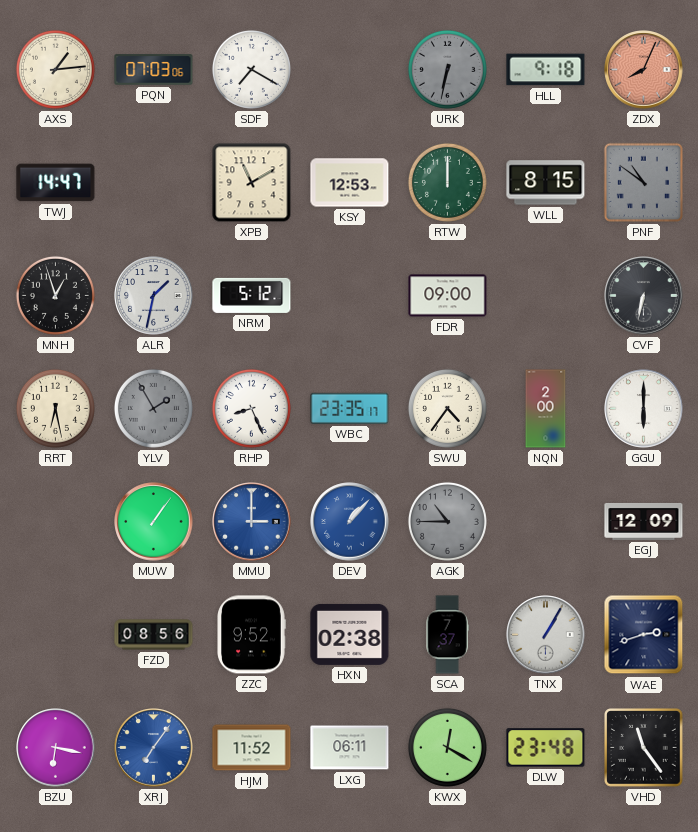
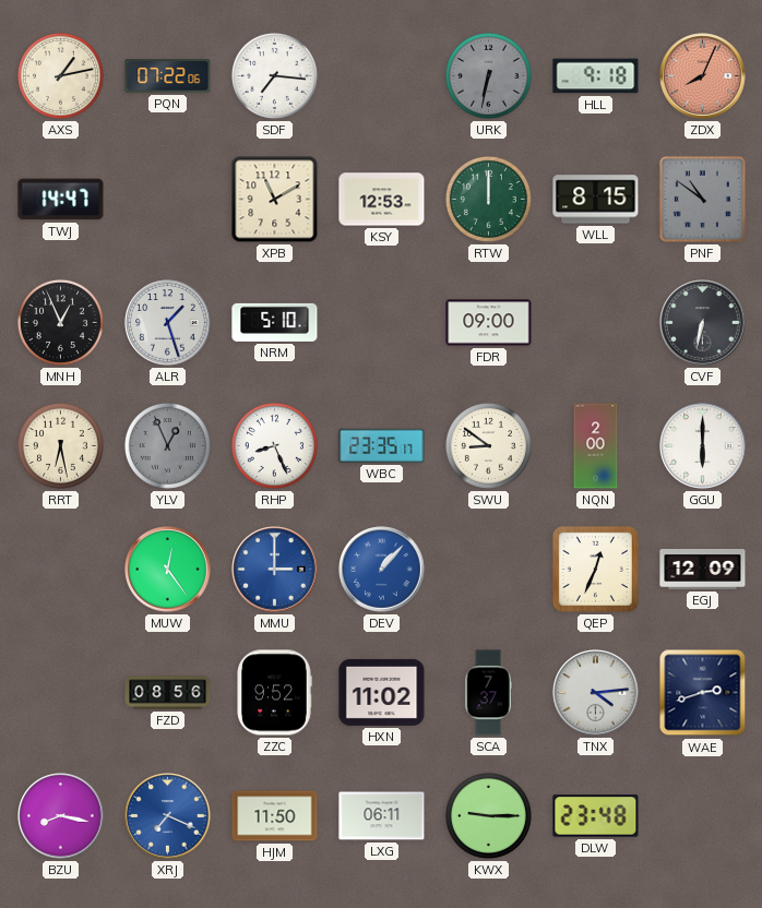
AXS: 1:14 -> 1:13 (60, 75)
PQN: 07:03 -> 07:22 (168, 76)
SDF: 7:20 -> 7:16 (274, 75)
MNH: 12:57 -> 12:56 (60, 322)
ALR: 1:32 -> 1:27 (168, 323)
NRM: 5:12 -> 5:10 (275, 322)
YLV: 1:55 -> 12:56 (167, 445)
SWU: 4:36 -> 8:51 (488, 445)
MUW: 1:06 -> 12:24 (168, 570)
AGK: 10:45 -> none (447, 521)
QEP: none -> 12:34 (595, 569)
HXN: 02:38 -> 11:02 (382, 692)
TNX: 1:05 -> 4:14 (596, 693)
BZU: 6:17 -> 8:17 (61, 816)
XRJ: 7:06 -> 7:19 (168, 816)
HJM: 11:52 -> 11:50 (275, 816)
KWX: 12:20 -> 9:15 (488, 815)
VHD: 11:24 -> none (644, 748)
